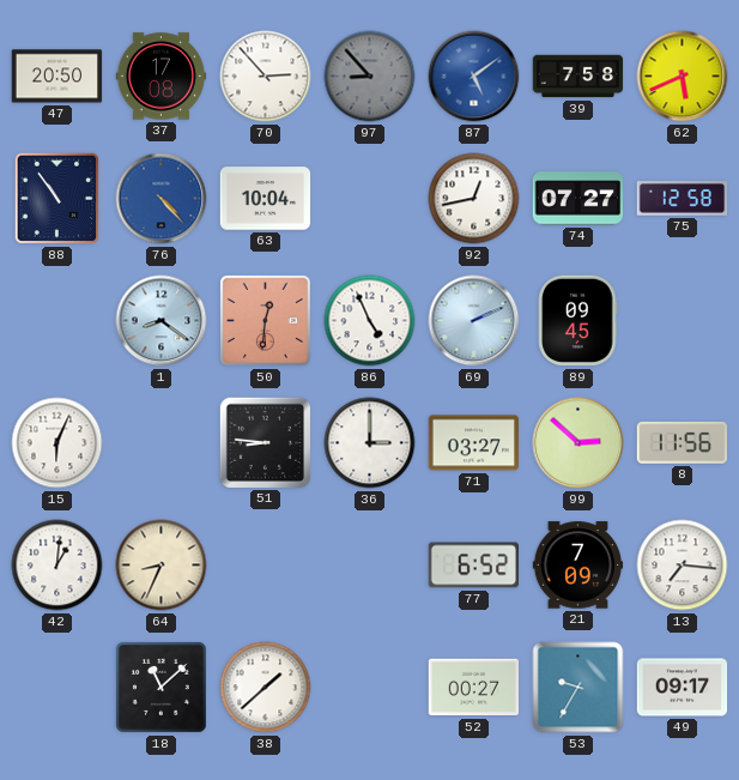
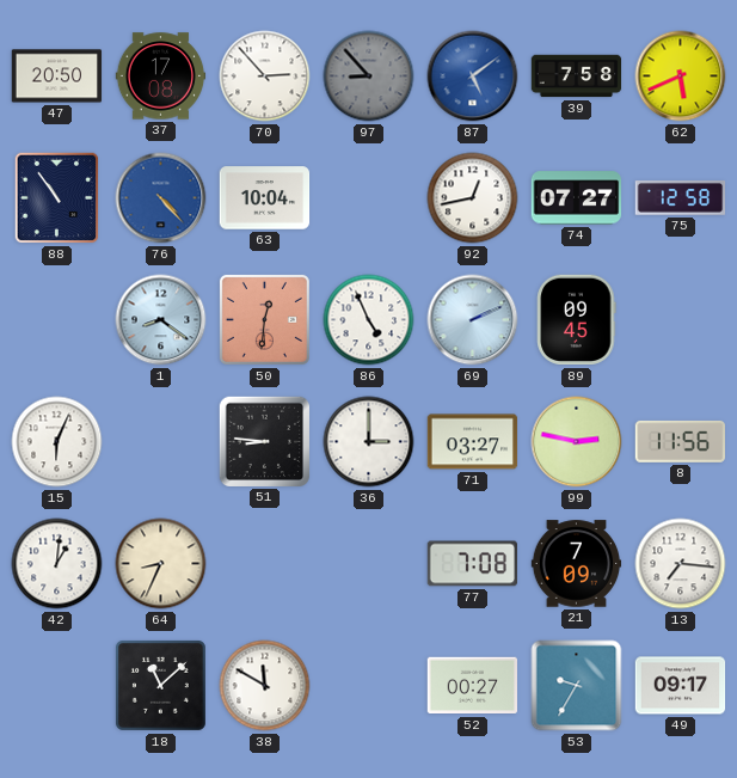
99: 2:52 -> 2:47 (577, 442)
77: 6:52 -> 7:08 (473, 564)
38: 1:38 -> 11:50 (265, 686)
